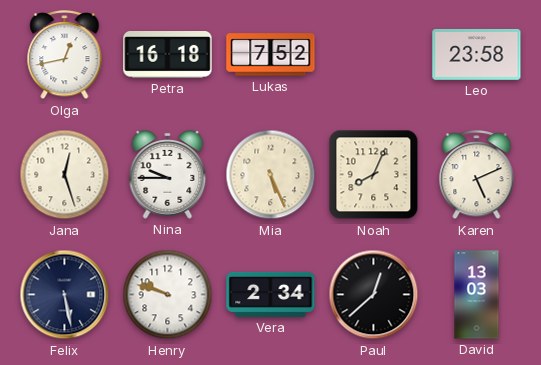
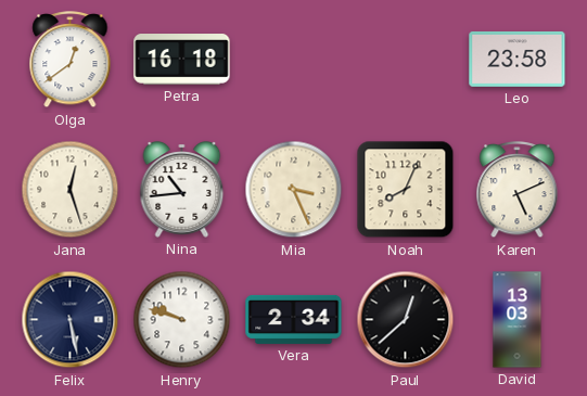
Olga: 12:43 -> 12:39 (71, 60)
Lukas: 7:52 -> none (271, 55)
Nina: 9:45 -> 10:44 (182, 190)
Mia: 5:26 -> 3:26 (294, 190)
